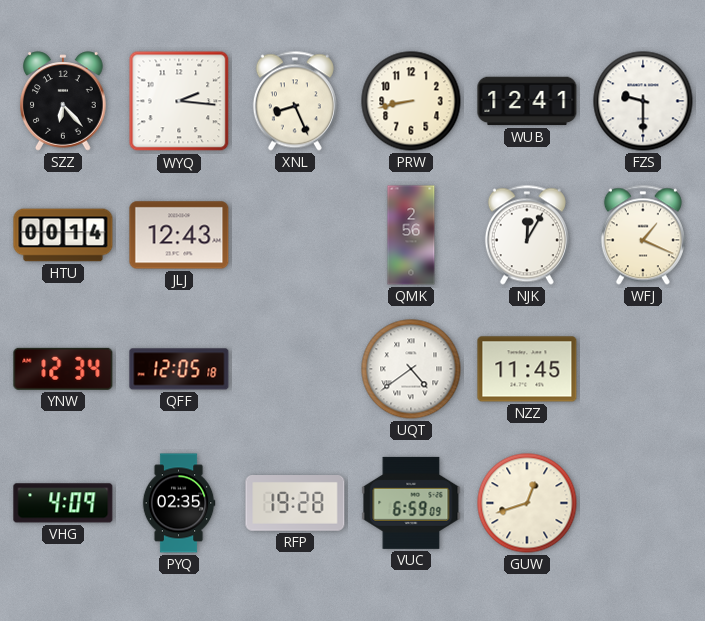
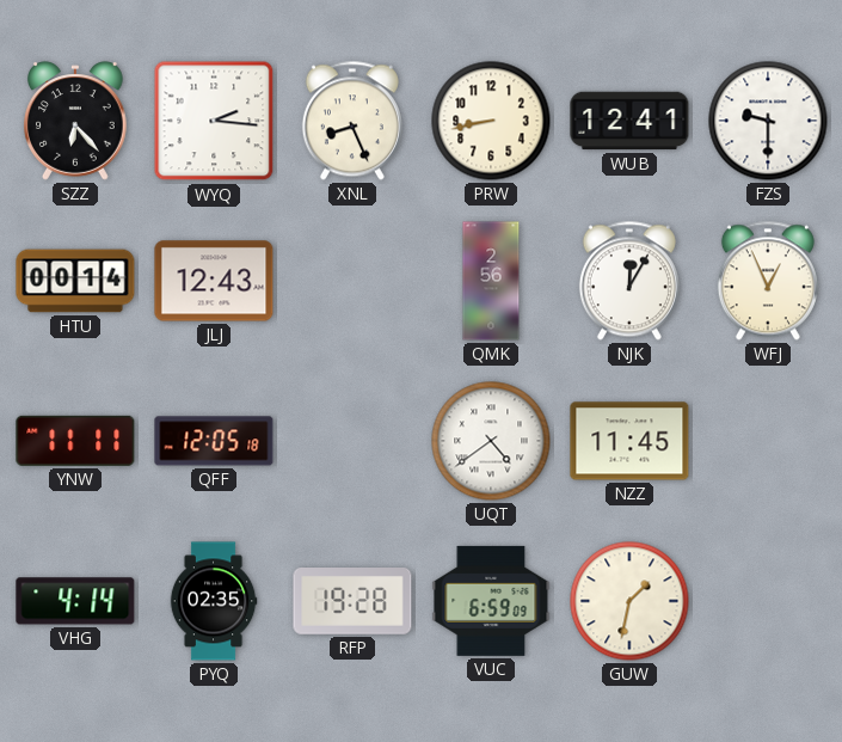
WFJ: 1:19 -> 12:56 (768, 281)
YNW: 12:34 -> 11:11 (75, 441)
VHG: 4:09 -> 4:14 (75, 601)
GUW: 12:42 -> 1:32 (629, 601)
